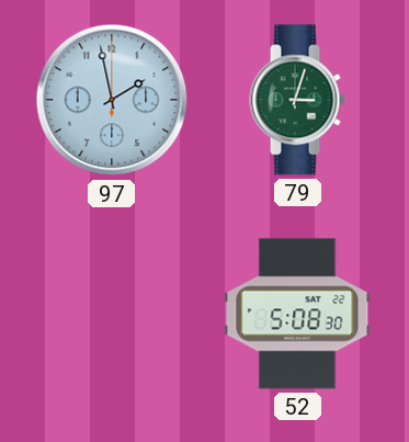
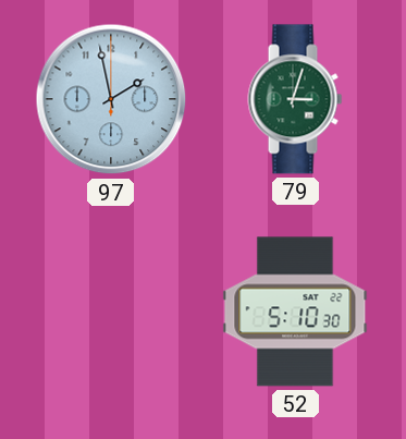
52: 5:08 -> 5:10 (295, 312)
